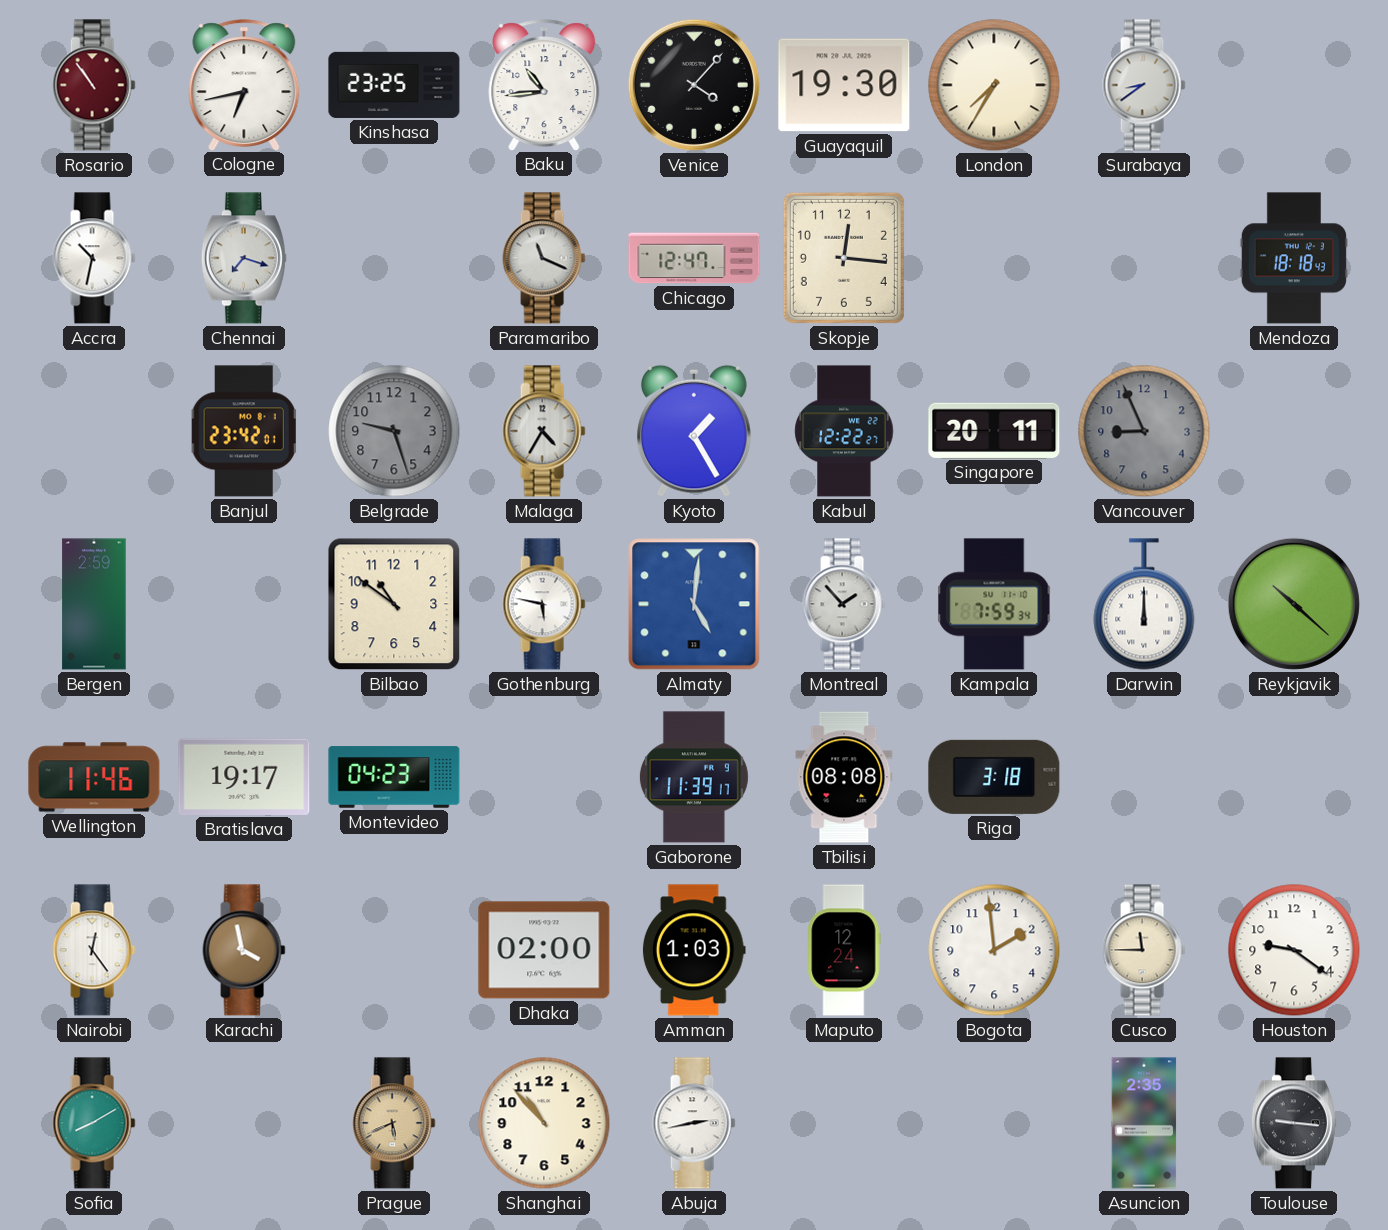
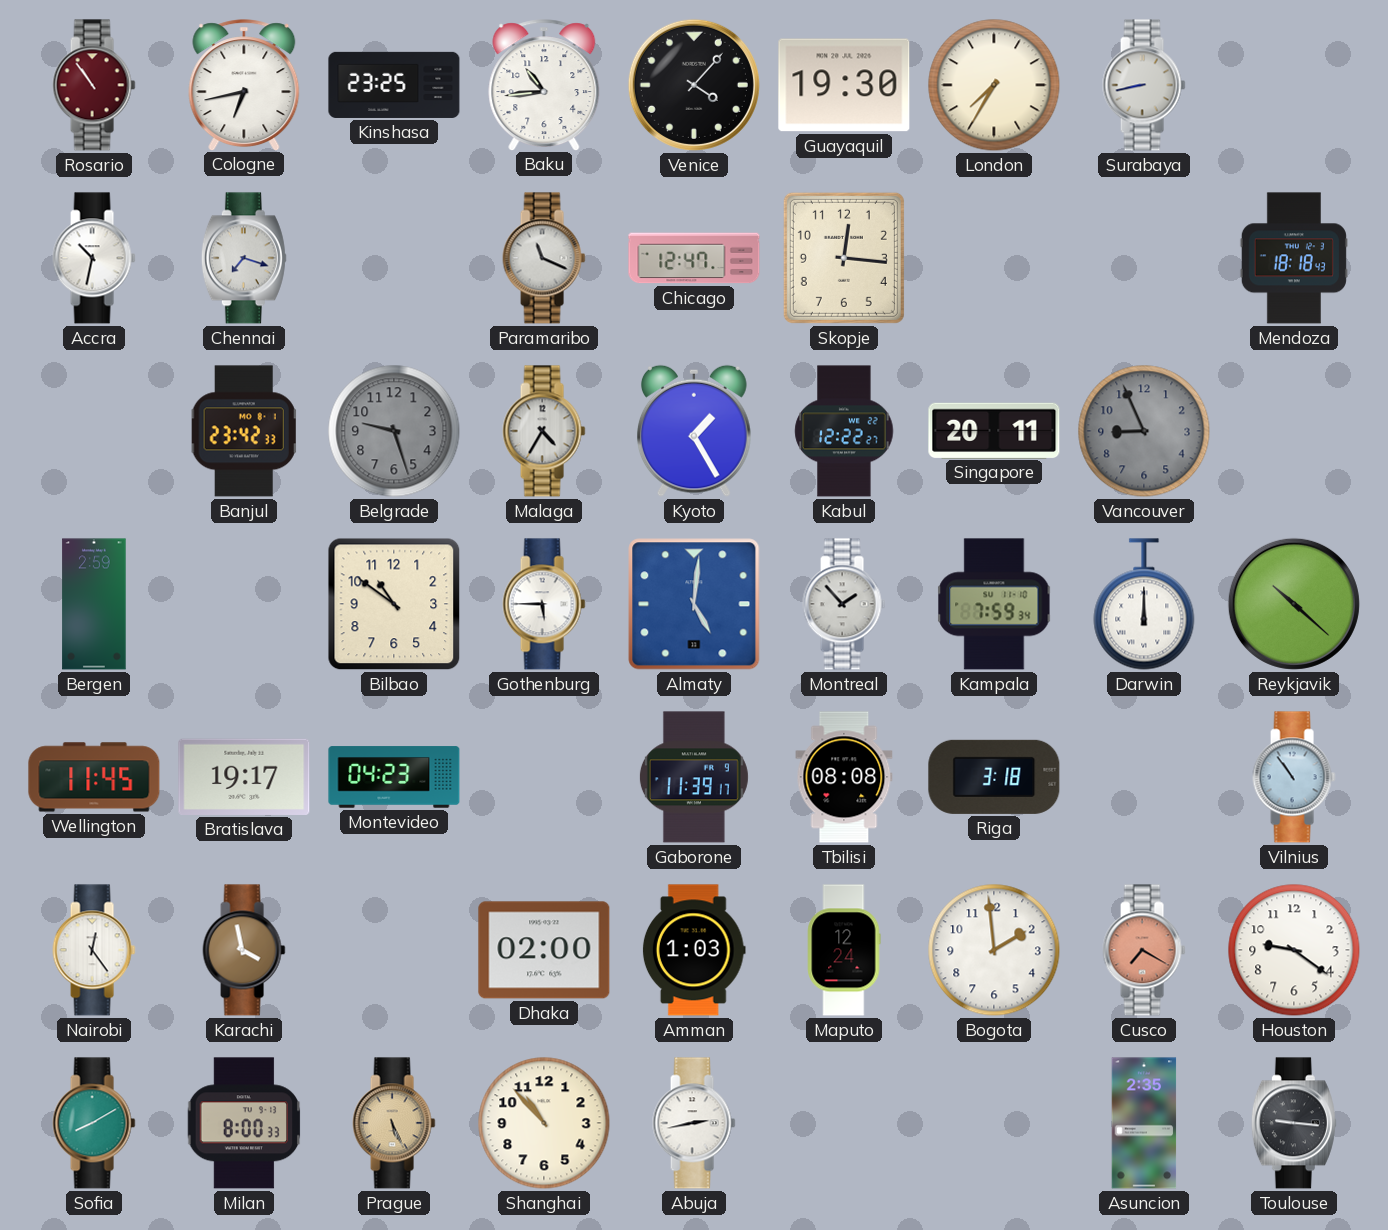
Surabaya: 8:39 -> 8:43 (1144, 85)
Banjul: 23:42:01 -> 23:42:33 (244, 431)
Gothenburg: 5:47 -> 5:45 (544, 604)
Wellington: 11:46 -> 11:45 (94, 777)
Vilnius: none -> 10:54 (1294, 777)
Cusco: 11:45 -> 7:20 (1144, 950)
Cusco dial: cream -> salmon (1144, 950)
Milan: none -> 8:00 (244, 1123)
Prague: 5:41 -> 5:26 (394, 1123)
